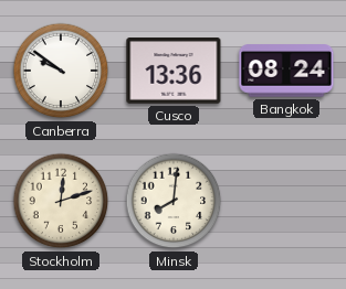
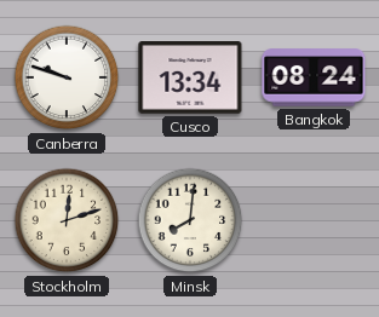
Canberra: 9:51 -> 9:48 (67, 77)
Cusco: 13:36 -> 13:34 (190, 79)
